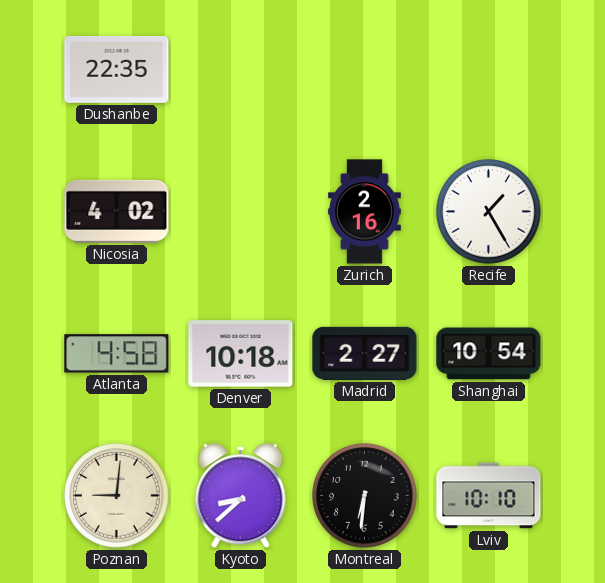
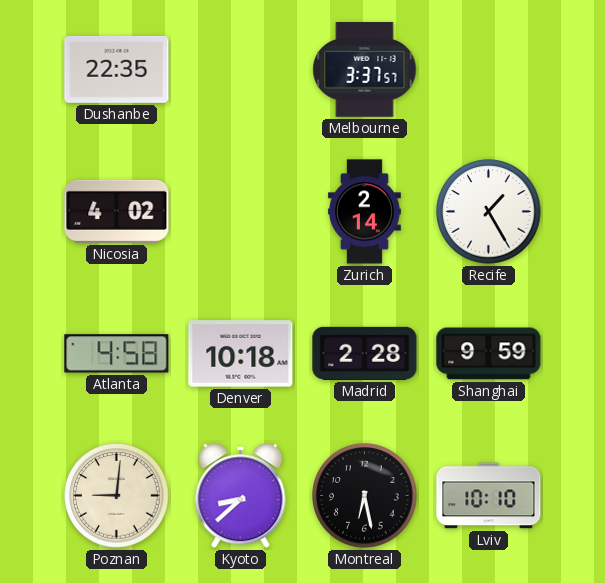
Melbourne: none -> 3:37 (365, 70)
Zurich: 2:16 -> 2:14 (365, 212)
Madrid: 2:27 -> 2:28 (365, 353)
Shanghai: 10:54 -> 9:59 (489, 354)
Montreal: 6:31 -> 6:28 (365, 496)
